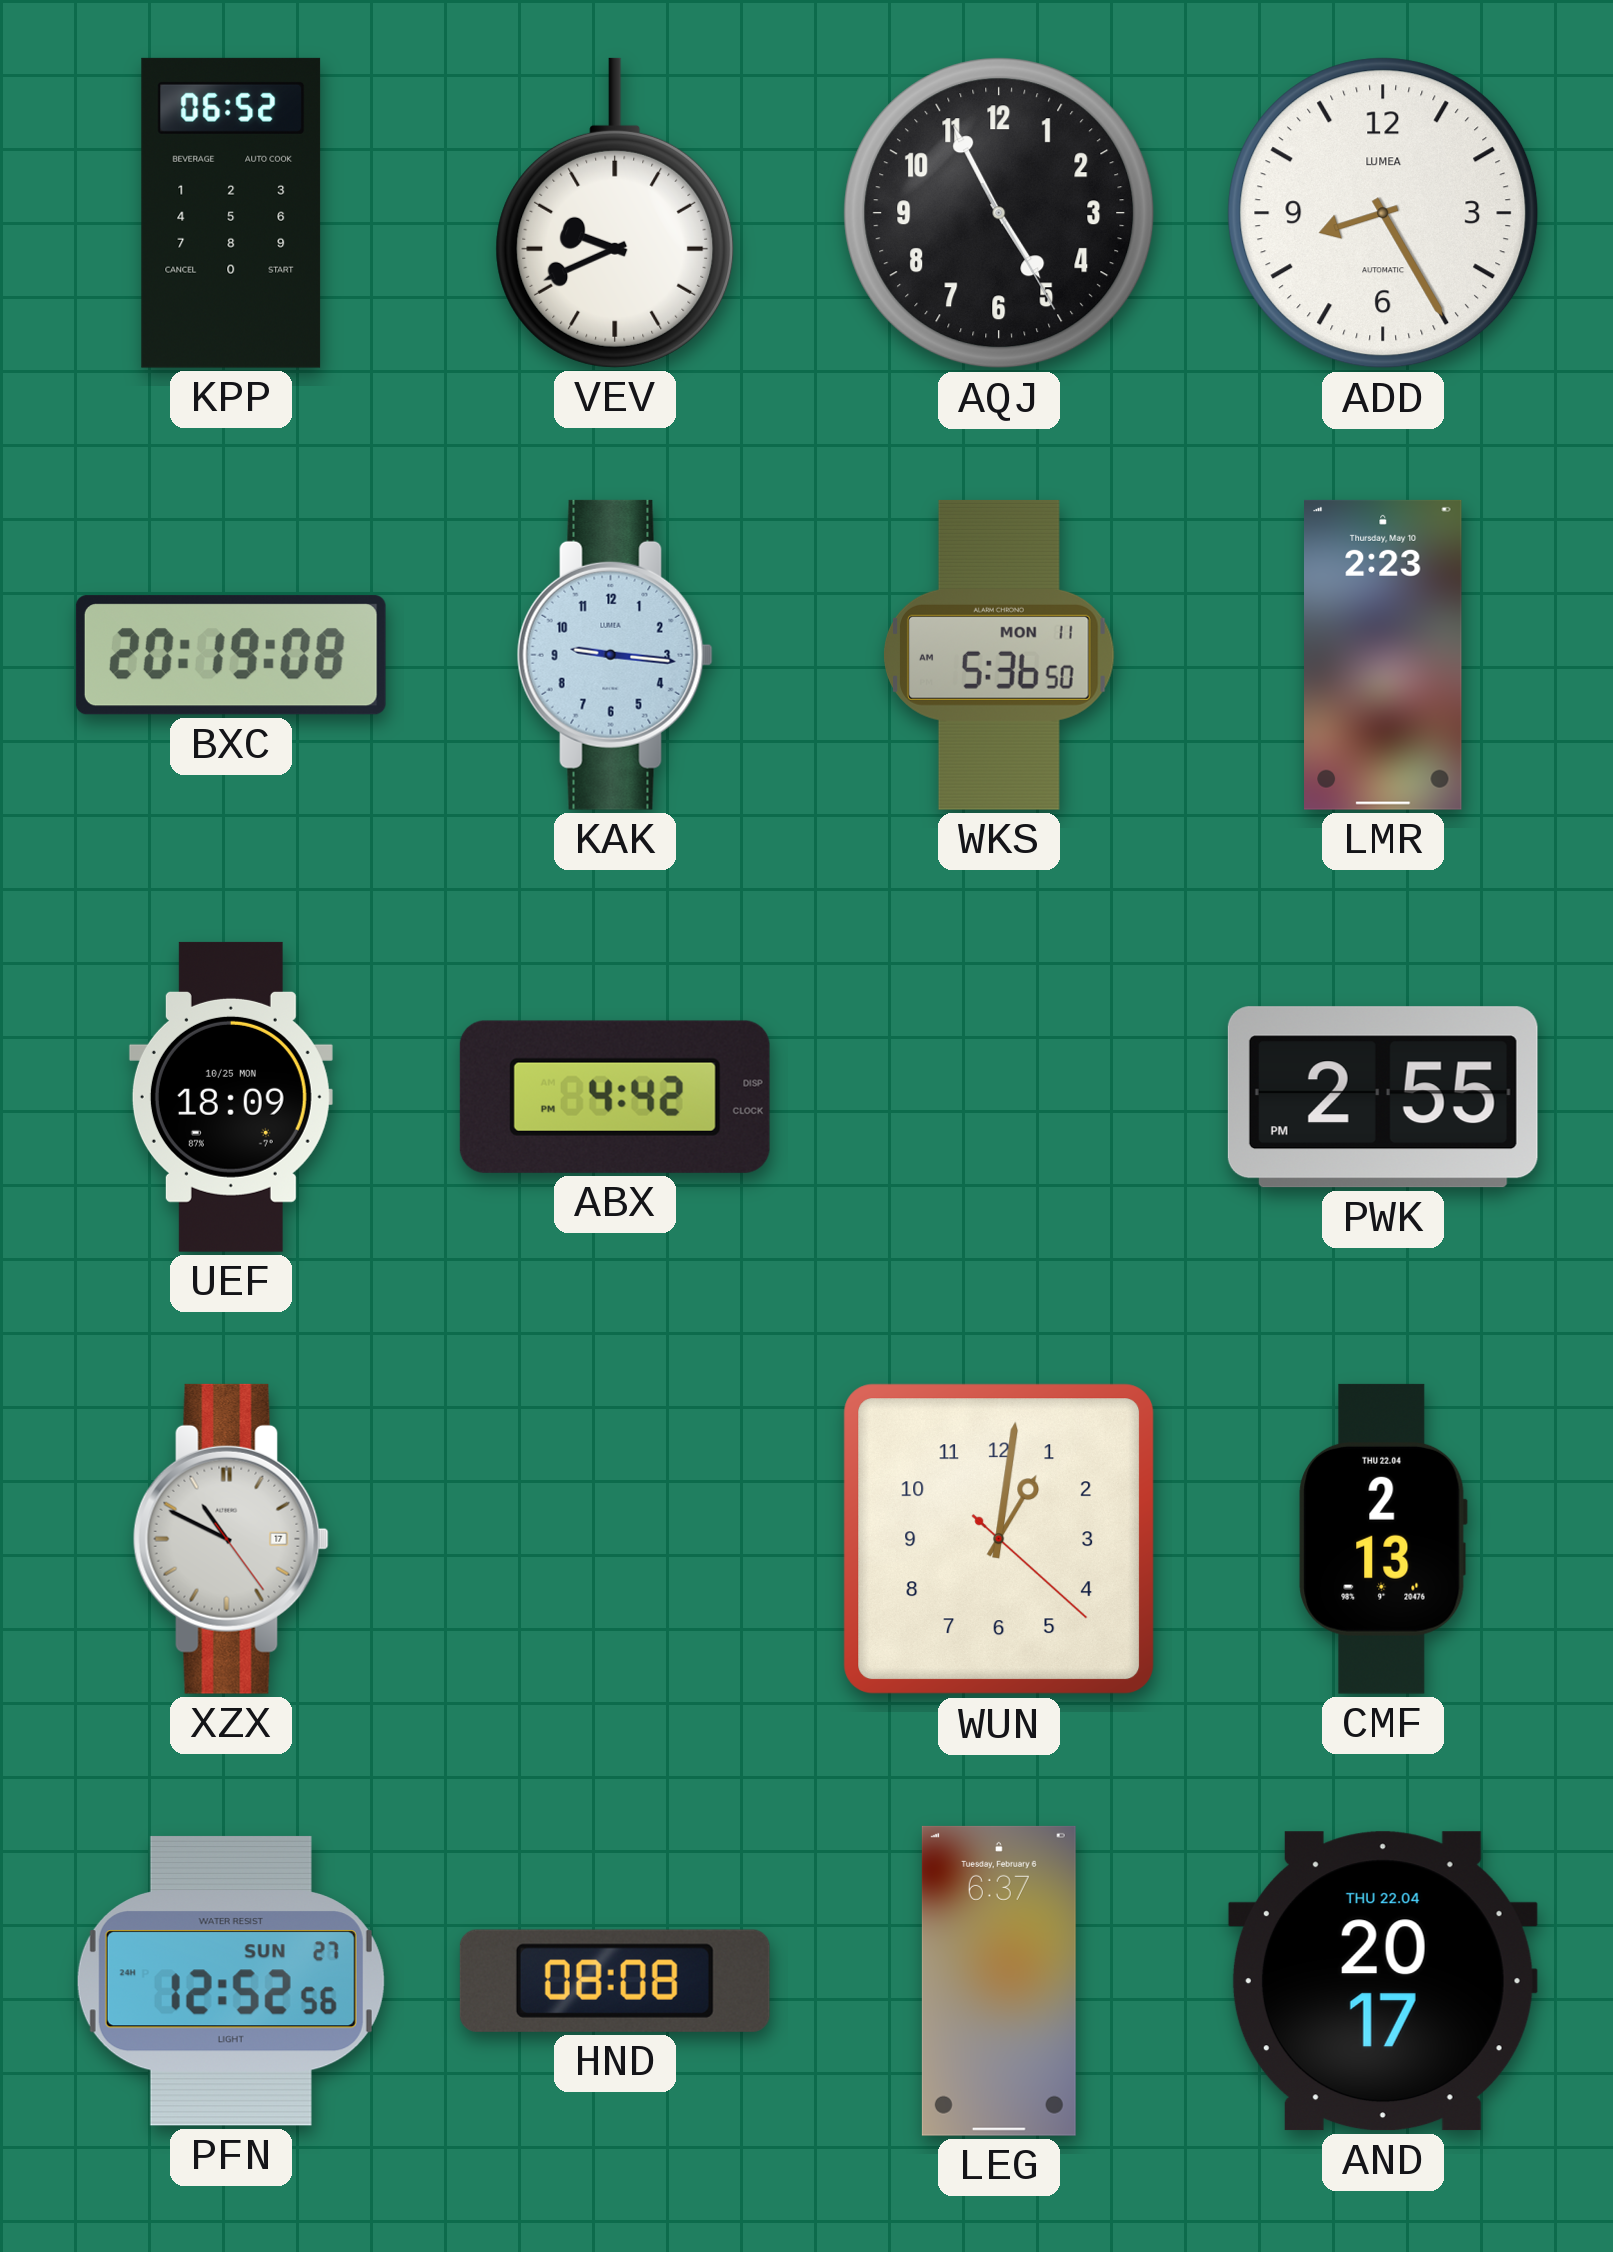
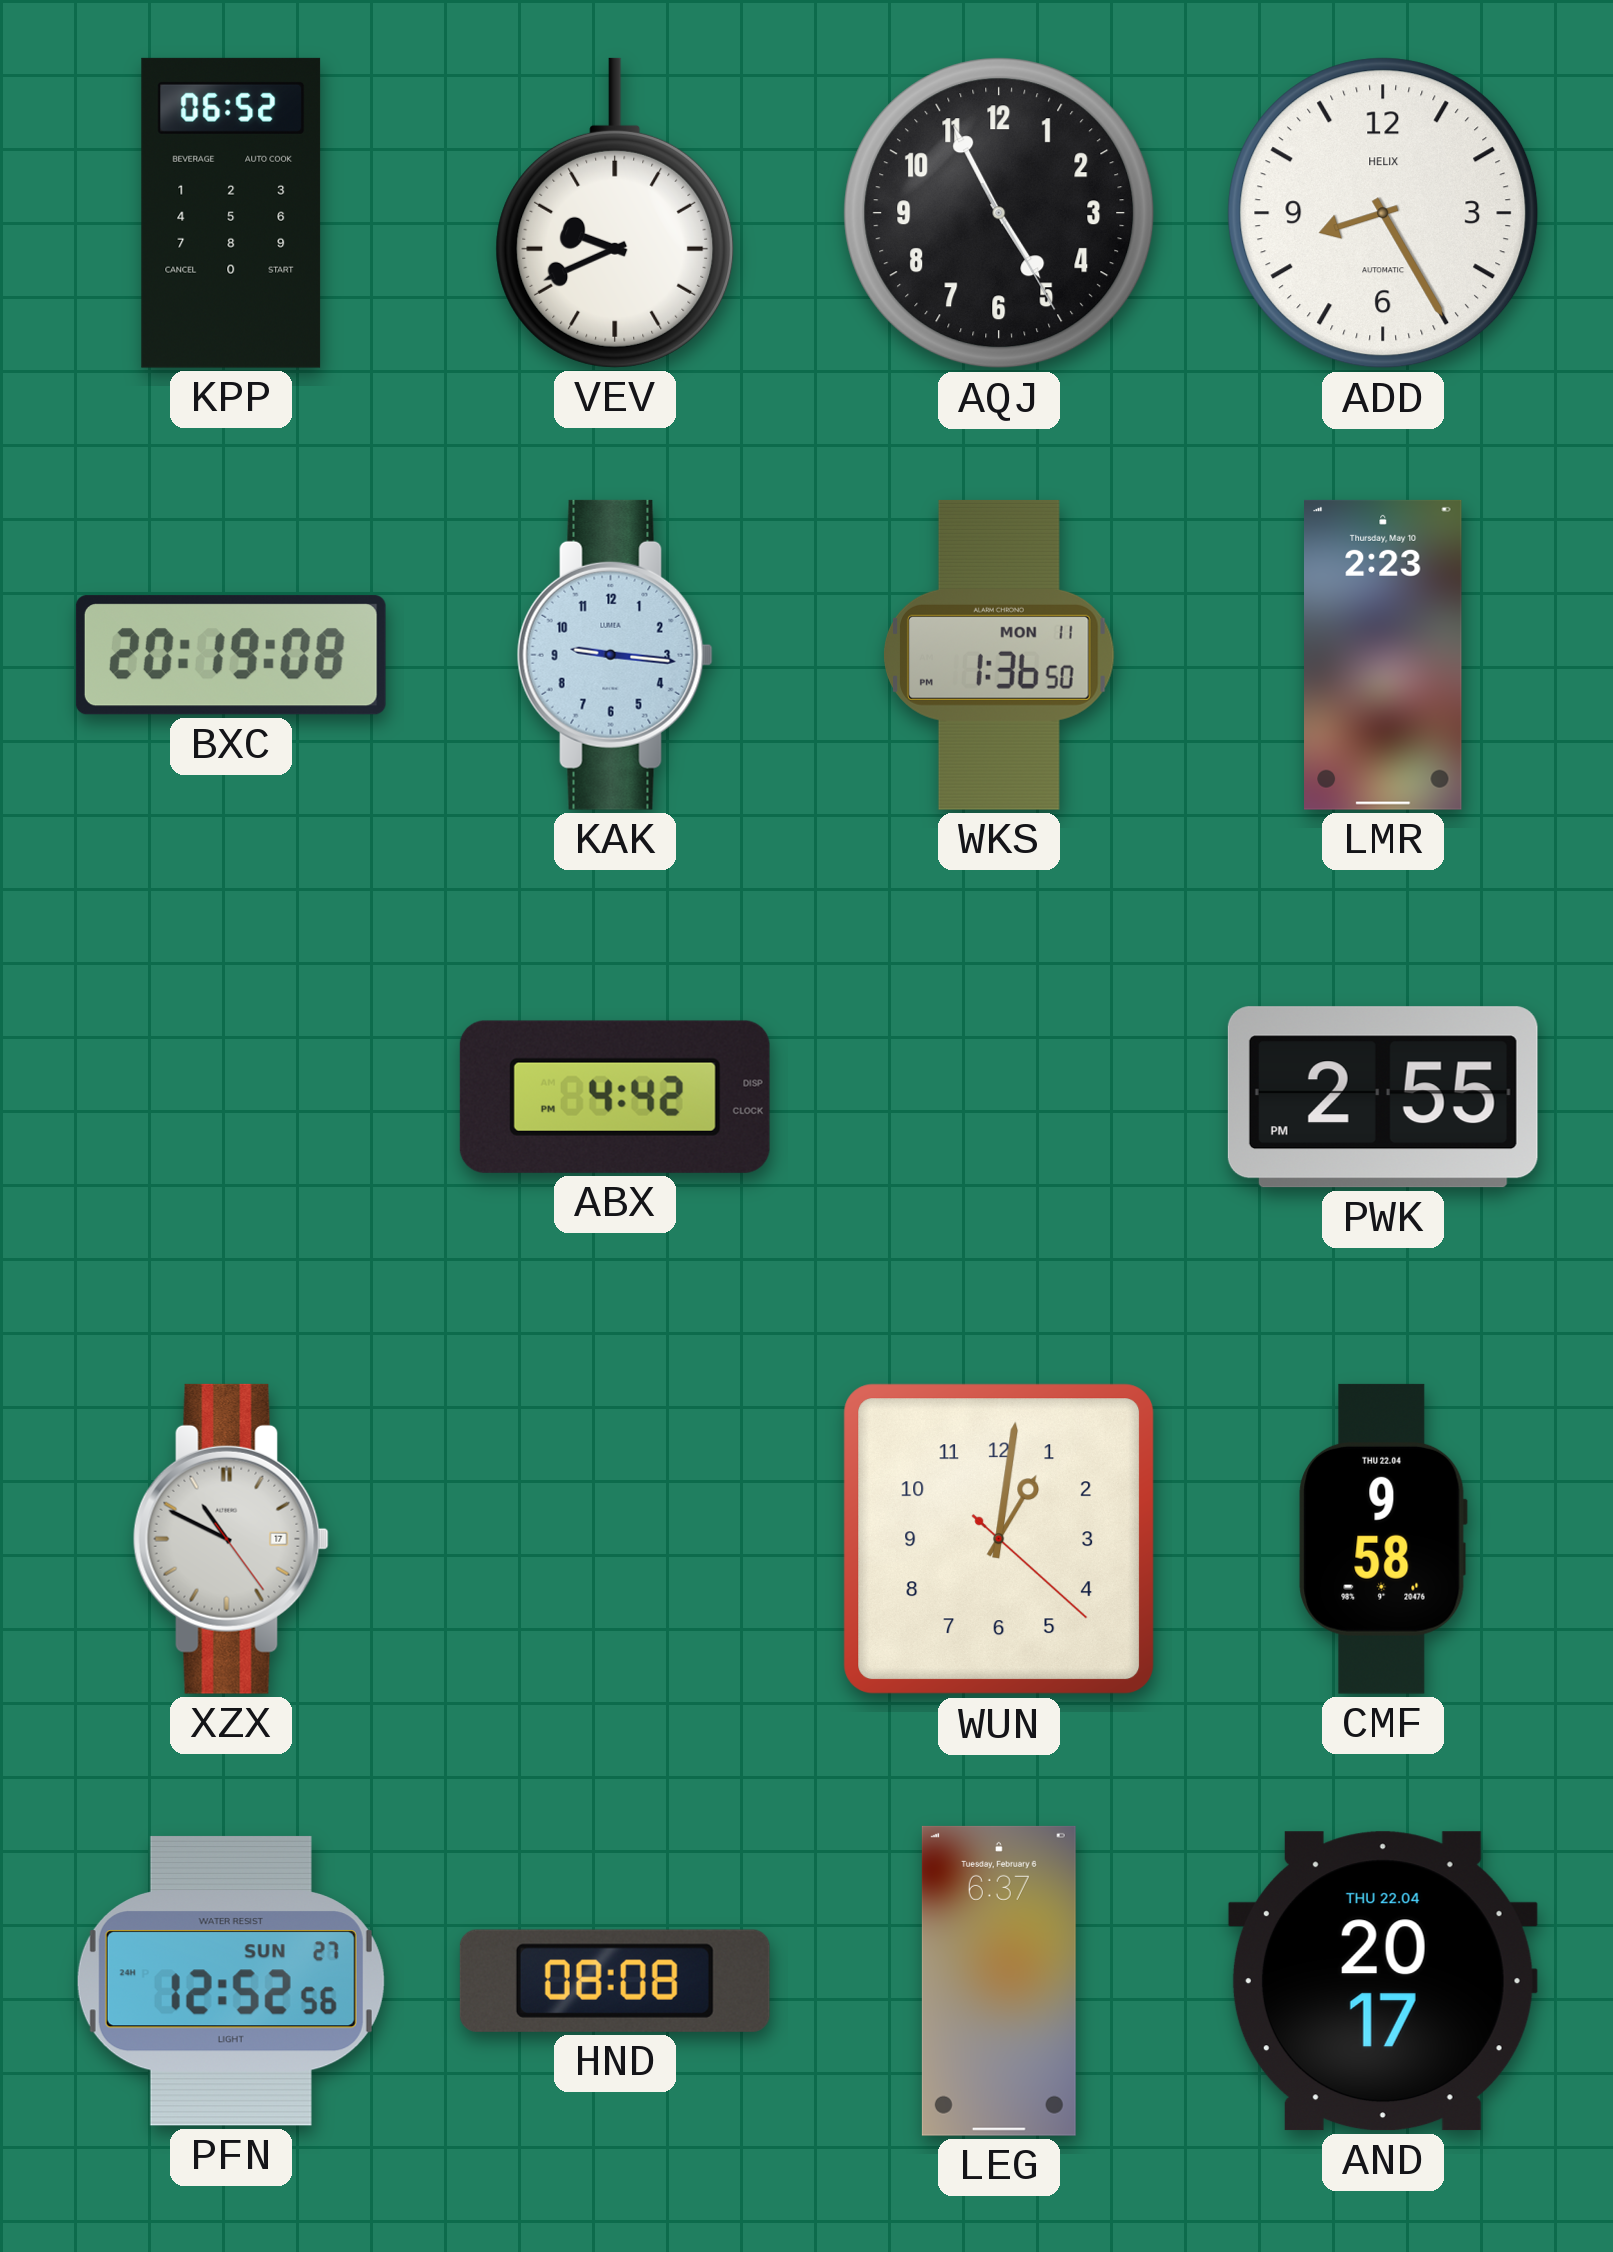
ADD brand: LUMEA -> HELIX (1383, 213)
WKS: 5:36 -> 1:36 (1000, 655)
UEF: 18:09 -> none (231, 1097)
CMF: 2:13 -> 9:58 (1383, 1539)
